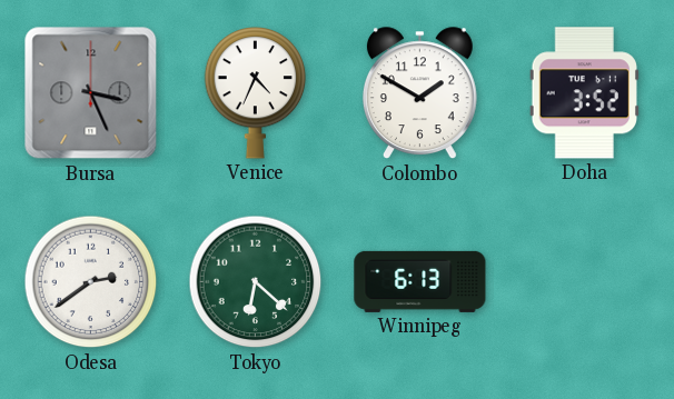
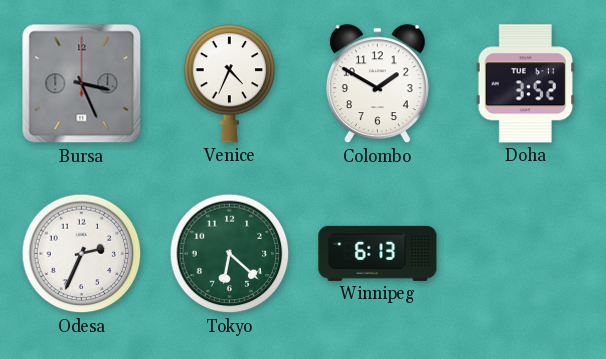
Odesa: 2:39 -> 2:34 (82, 254)
